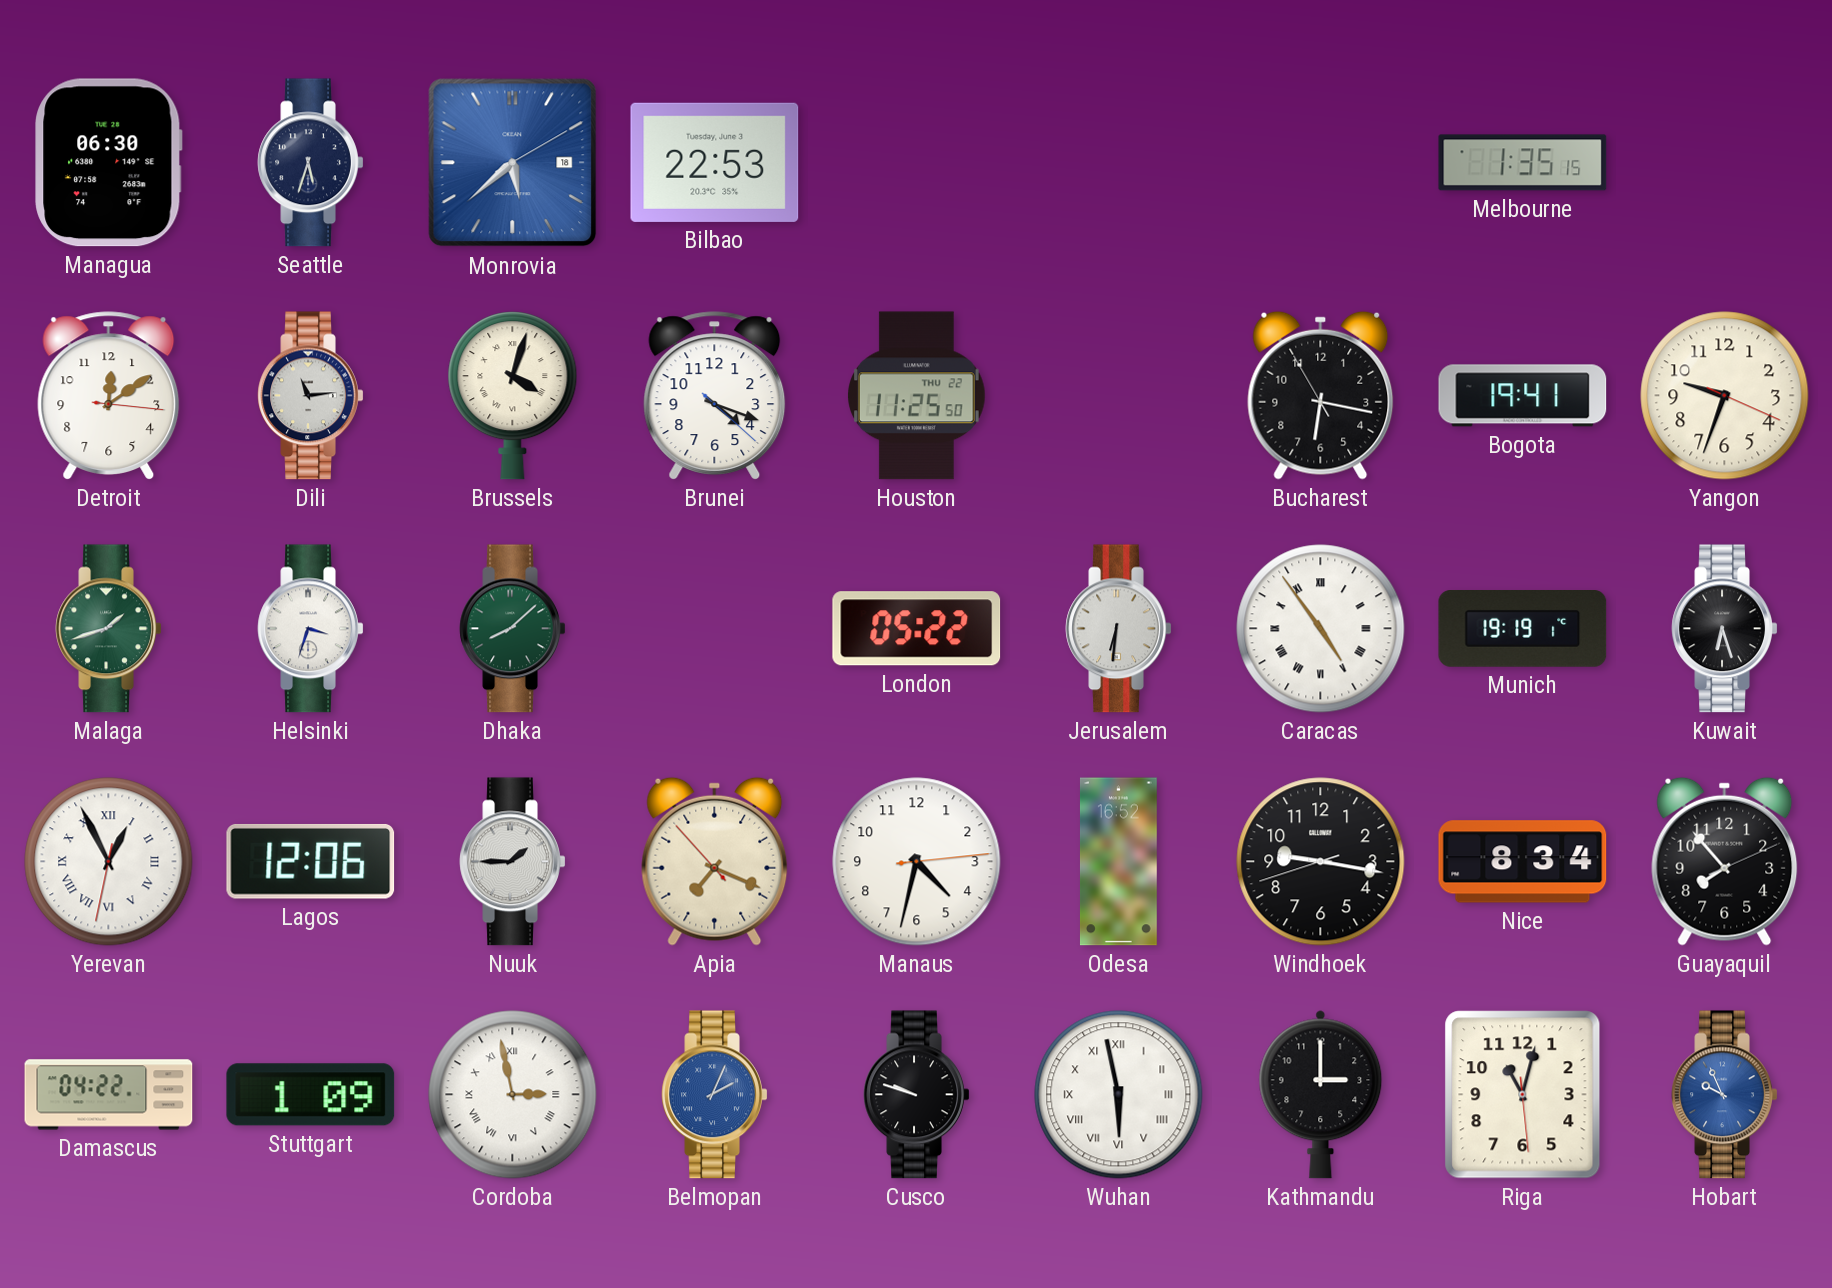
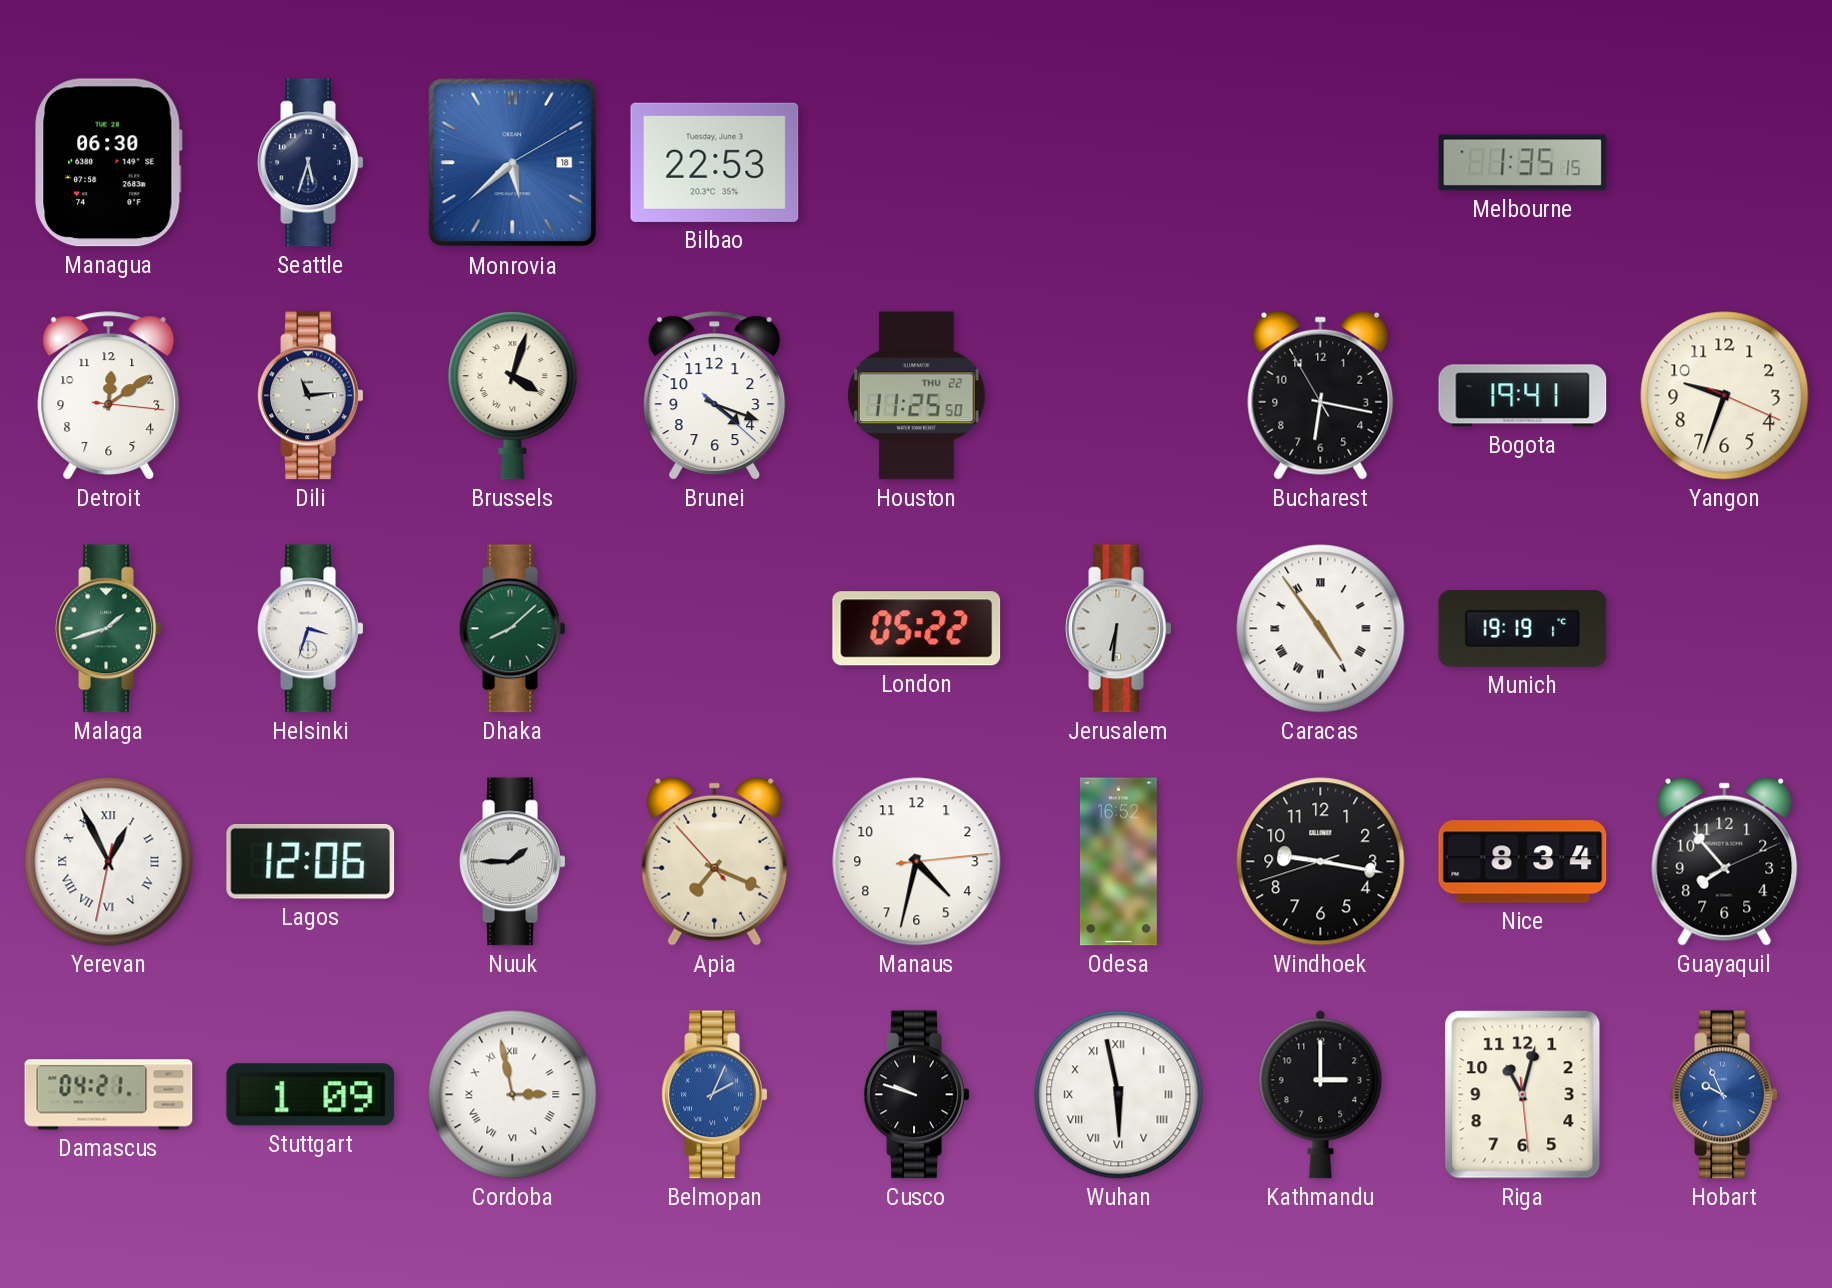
Kuwait: 6:27 -> none (1725, 629)
Damascus: 04:22 -> 04:21 (109, 1095)
